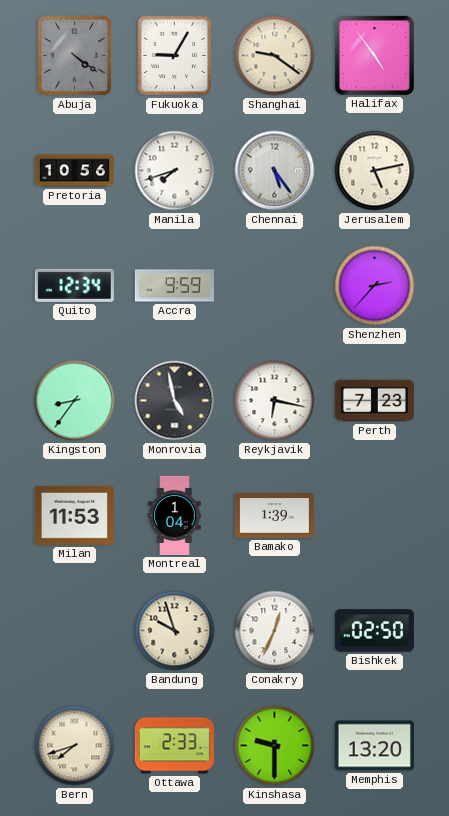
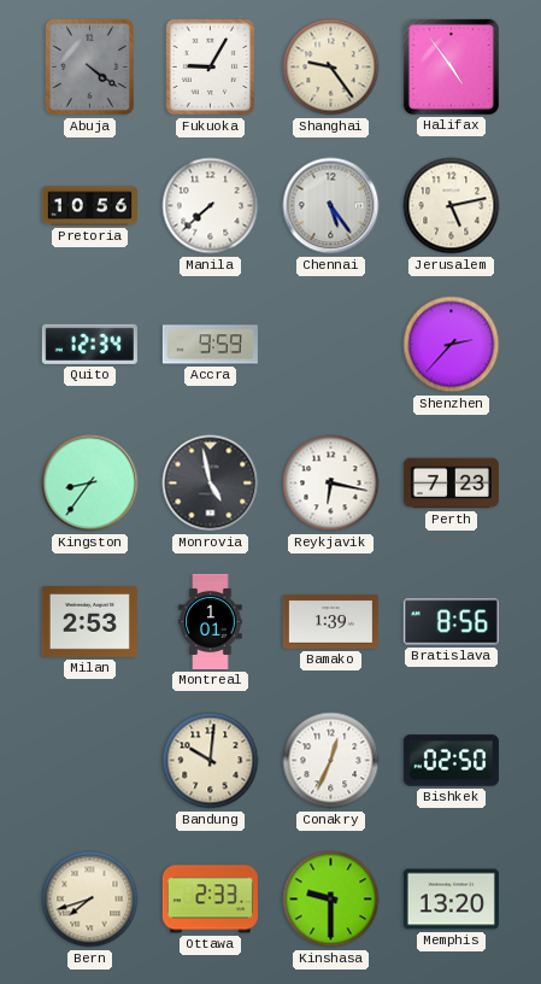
Shanghai: 9:21 -> 9:24 (331, 68)
Manila: 7:42 -> 7:38 (211, 206)
Milan: 11:53 -> 2:53 (89, 622)
Montreal: 1:04 -> 1:01 (211, 621)
Bratislava: none -> 8:56 (451, 622)
Bandung: 9:57 -> 10:01 (211, 761)
